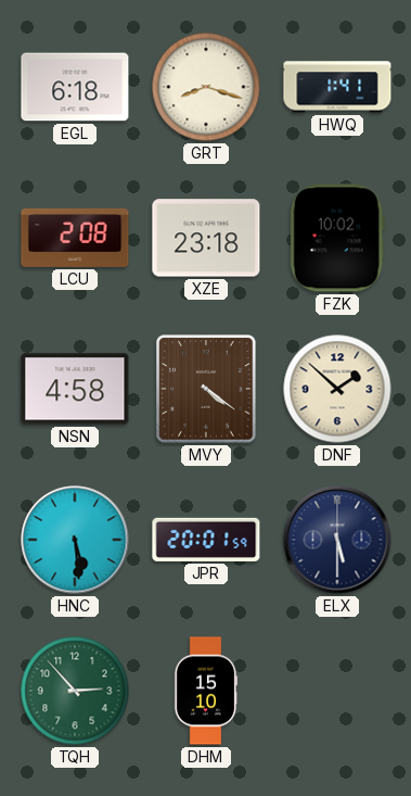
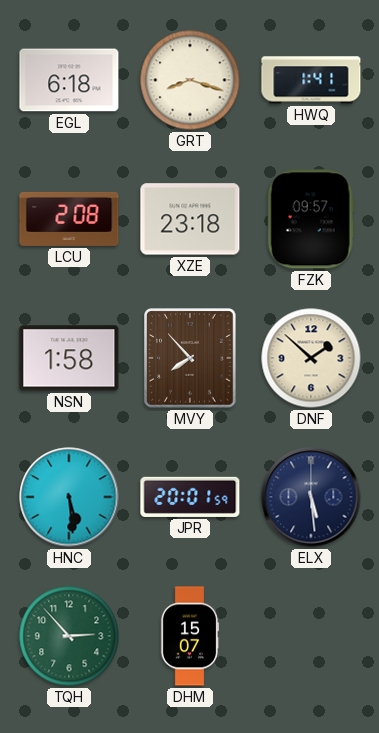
FZK: 10:02 -> 09:57 (311, 219)
NSN: 4:58 -> 1:58 (69, 358)
MVY: 4:21 -> 7:53 (190, 358)
ELX: 5:30 -> 5:29 (311, 497)
DHM: 15:10 -> 15:07 (190, 636)
